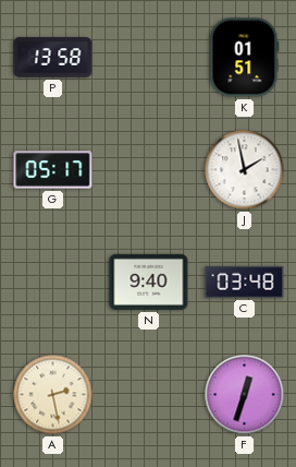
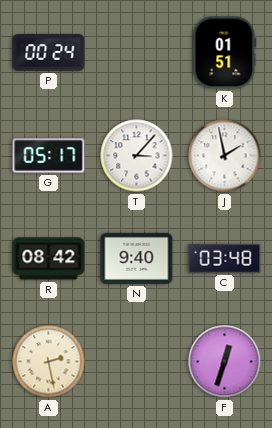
P: 13:58 -> 00:24 (49, 53)
T: none -> 3:07 (137, 156)
R: none -> 08:42 (49, 259)
